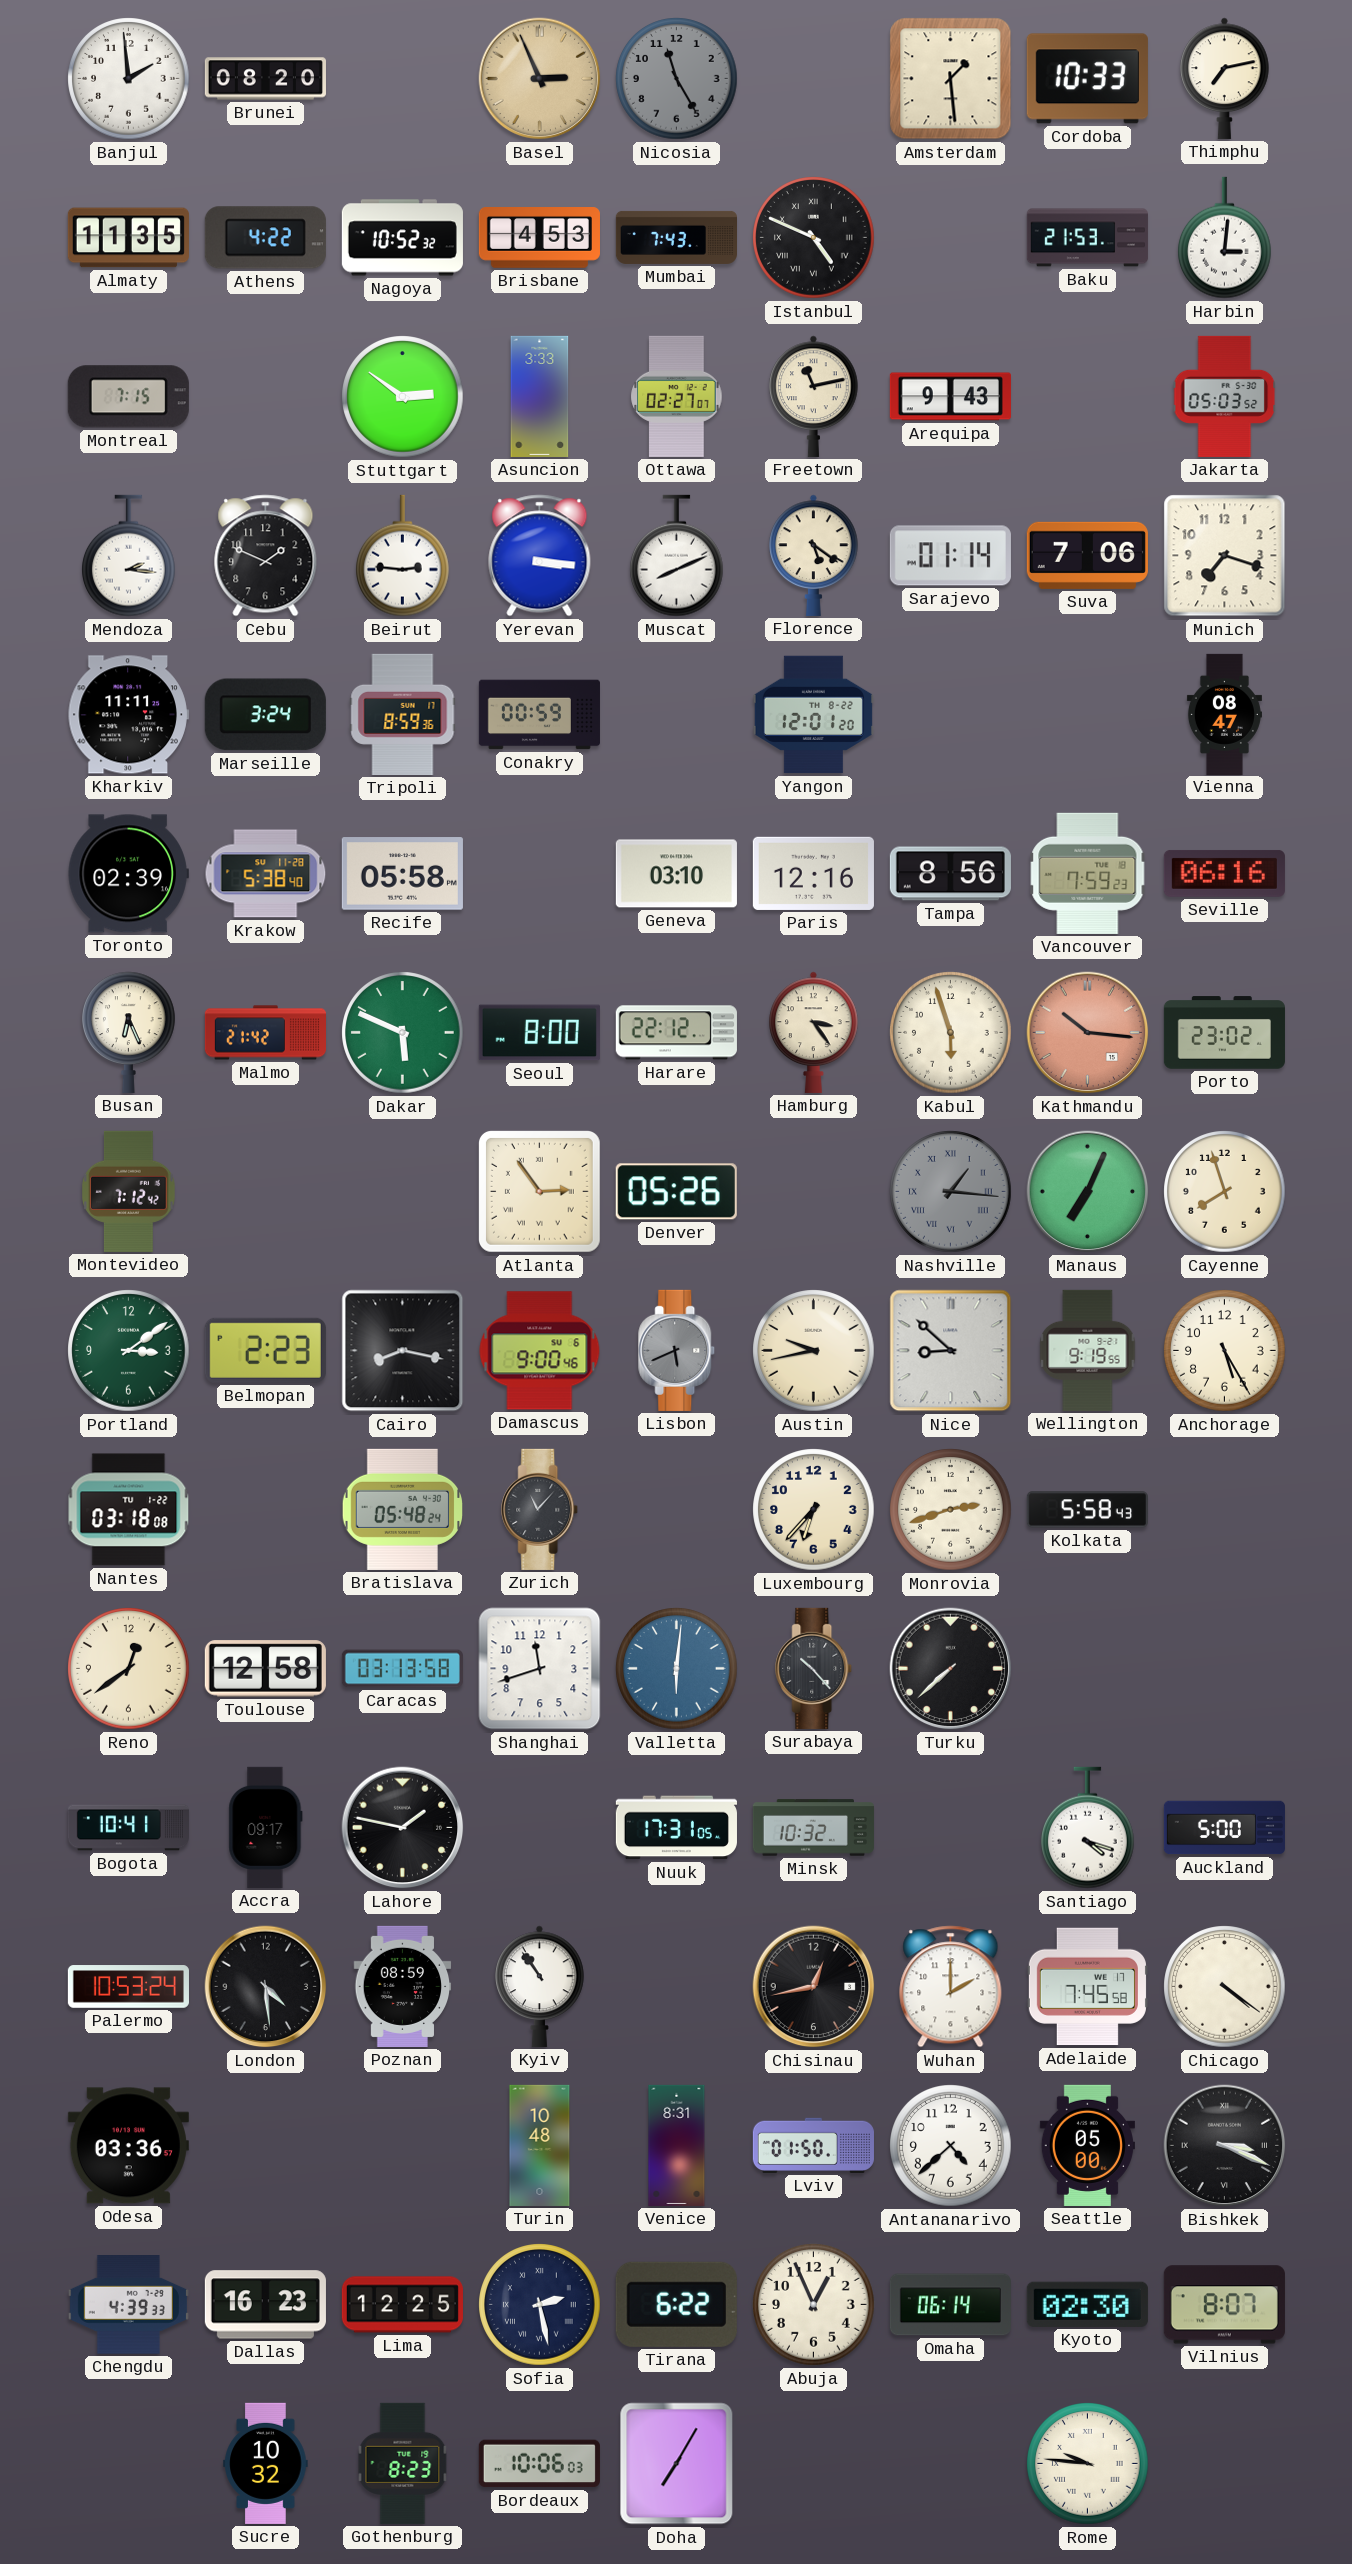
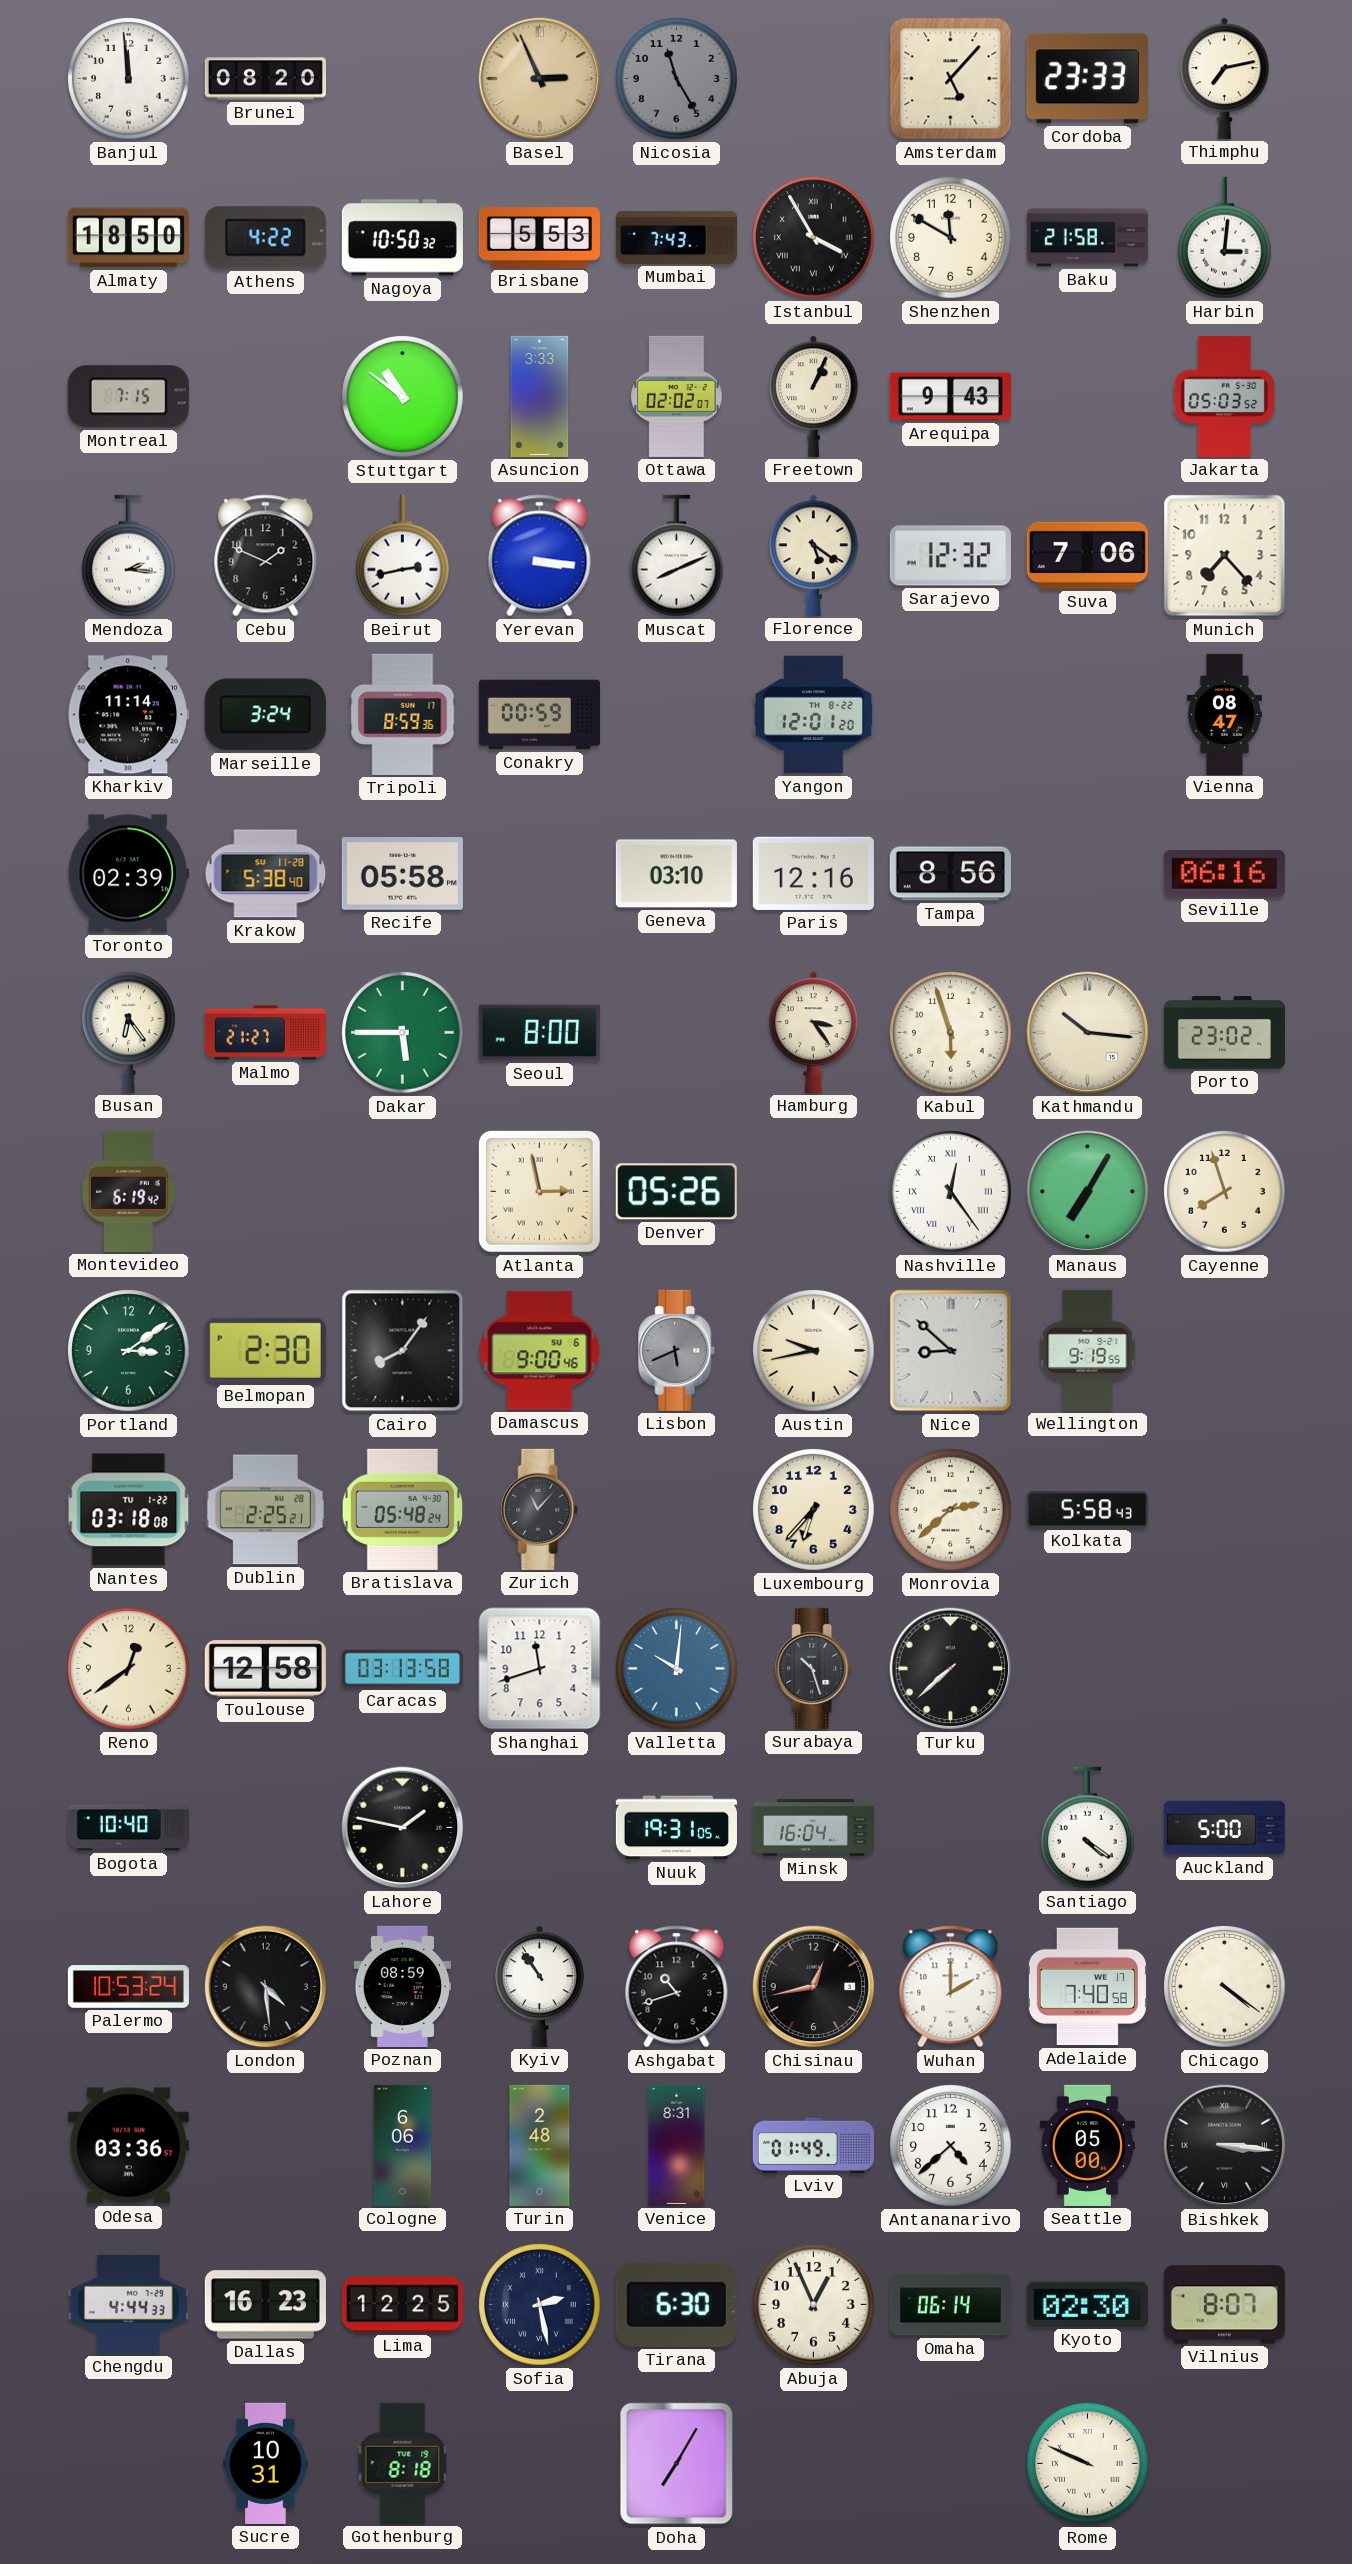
Banjul: 1:59 -> 11:59 (129, 79)
Amsterdam: 1:29 -> 5:07 (951, 79)
Cordoba: 10:33 -> 23:33 (1087, 79)
Almaty: 11:35 -> 18:50 (128, 238)
Nagoya: 10:52 -> 10:50 (402, 238)
Brisbane: 4:53 -> 5:53 (539, 238)
Istanbul: 4:49 -> 3:55 (814, 238)
Shenzhen: none -> 11:50 (951, 238)
Baku: 21:53 -> 21:58 (1087, 238)
Stuttgart: 2:51 -> 10:51 (403, 397)
Ottawa: 02:27 -> 02:02 (677, 396)
Freetown: 11:13 -> 1:04 (814, 396)
Beirut: 2:46 -> 2:43 (403, 556)
Sarajevo: 01:14 -> 12:32 (950, 556)
Munich: 7:18 -> 7:23 (1225, 556)
Kharkiv: 11:11 -> 11:14 (128, 715)
Vancouver: 7:59 -> none (1088, 873)
Busan: 6:26 -> 6:24 (129, 1032)
Malmo: 21:42 -> 21:27 (265, 1033)
Dakar: 5:49 -> 5:45 (403, 1033)
Harare: 22:12 -> none (676, 1033)
Kathmandu dial: salmon -> cream (1088, 1033)
Montevideo: 7:12 -> 6:19 (129, 1191)
Atlanta: 2:54 -> 2:58 (539, 1191)
Nashville: 1:16 -> 12:24 (951, 1192)
Nashville dial: grey -> white (951, 1192)
Manaus: 7:04 -> 7:05 (1088, 1192)
Belmopan: 2:23 -> 2:30 (265, 1350)
Cairo: 8:17 -> 8:06 (403, 1351)
Anchorage: 5:25 -> none (1225, 1351)
Dublin: none -> 2:25 (265, 1510)
Monrovia: 2:42 -> 2:38 (951, 1510)
Valletta: 6:01 -> 10:01 (677, 1669)
Surabaya: 10:23 -> 10:27 (814, 1668)
Bogota: 10:41 -> 10:40 (128, 1828)
Accra: 09:17 -> none (266, 1827)
Nuuk: 17:31 -> 19:31 (676, 1828)
Minsk: 10:32 -> 16:04 (813, 1828)
Santiago: 4:18 -> 4:21 (1088, 1828)
Ashgabat: none -> 10:42 (677, 1987)
Adelaide: 7:45 -> 7:40 (1087, 1987)
Cologne: none -> 6:06 (403, 2145)
Turin: 10:48 -> 2:48 (540, 2145)
Lviv: 01:50 -> 01:49 (813, 2145)
Bishkek: 3:19 -> 3:16 (1225, 2146)
Chengdu: 4:39 -> 4:44 (128, 2305)
Tirana: 6:22 -> 6:30 (676, 2304)
Sucre: 10:32 -> 10:31 (266, 2463)
Gothenburg: 8:23 -> 8:18 (403, 2463)
Bordeaux: 10:06 -> none (539, 2464)
Rome: 9:46 -> 9:49 (1088, 2464)
